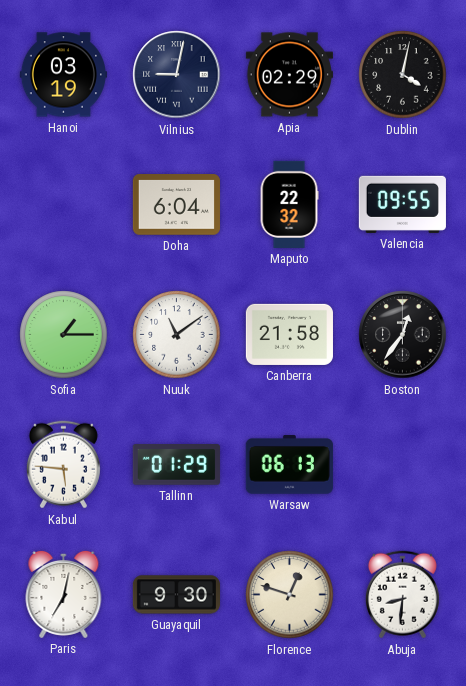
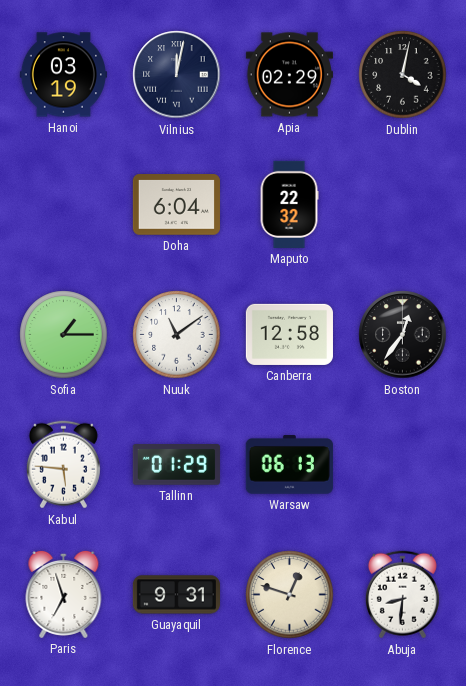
Vilnius: 9:02 -> 12:02 (177, 75)
Valencia: 09:55 -> none (402, 204)
Canberra: 21:58 -> 12:58 (289, 334)
Paris: 7:02 -> 6:57 (64, 594)
Guayaquil: 9:30 -> 9:31 (176, 595)
